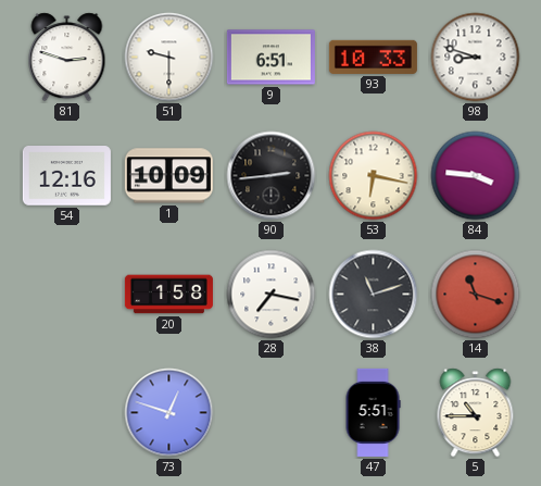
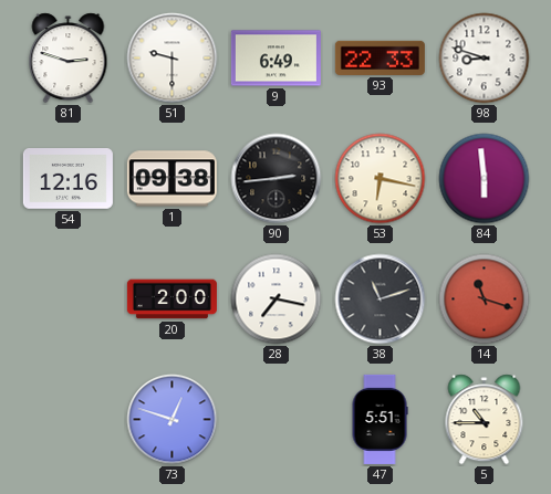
9: 6:51 -> 6:49 (275, 59)
93: 10:33 -> 22:33 (380, 57)
1: 10:09 -> 09:38 (171, 179)
84: 3:46 -> 5:59 (485, 179)
20: 1:58 -> 2:00 (171, 299)
